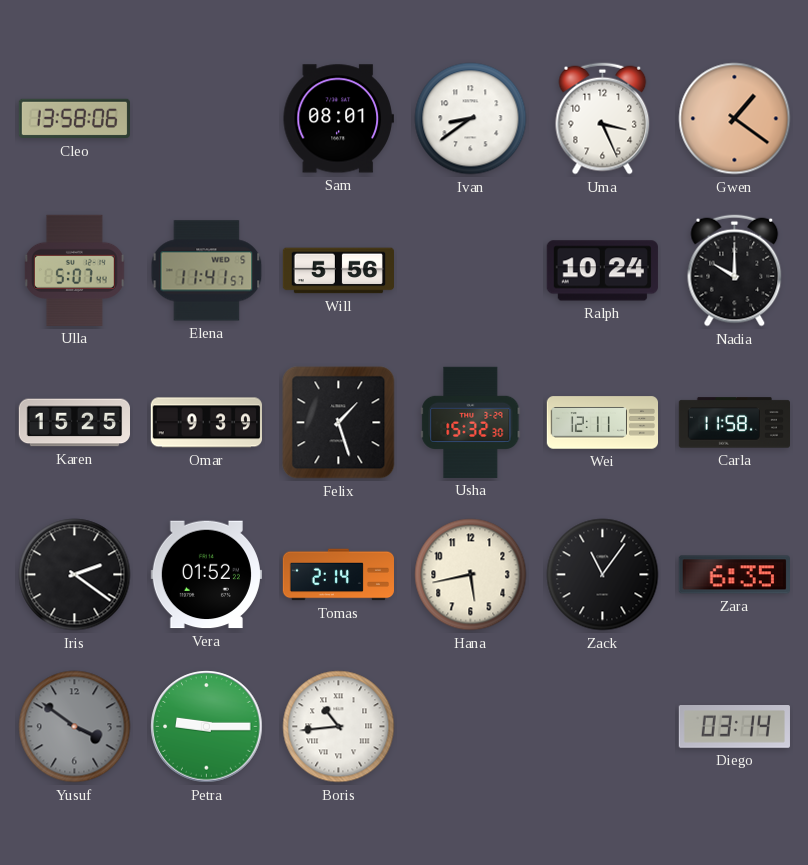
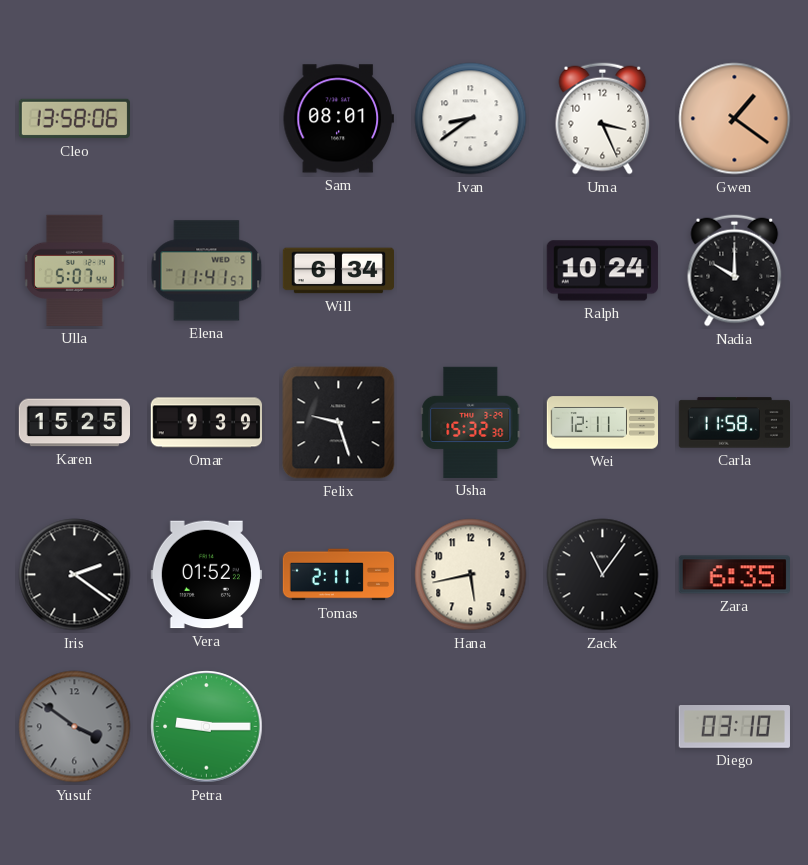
Will: 5:56 -> 6:34 (338, 271)
Felix: 1:27 -> 9:27 (339, 423)
Tomas: 2:14 -> 2:11 (338, 575)
Boris: 10:44 -> none (339, 727)
Diego: 03:14 -> 03:10 (734, 727)
